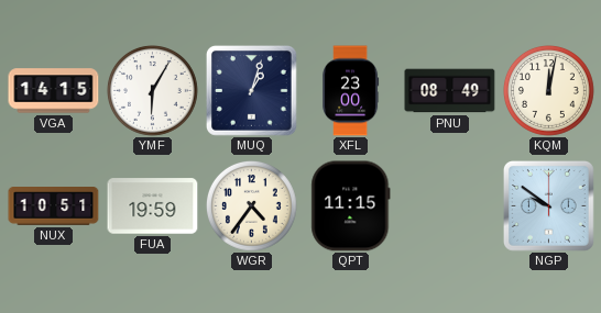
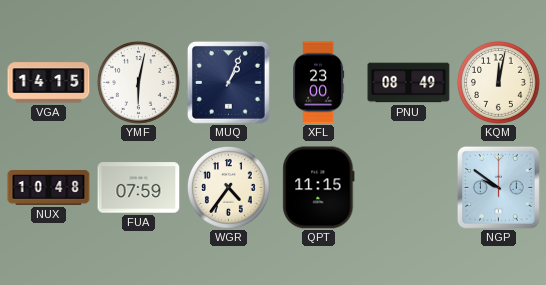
YMF: 6:05 -> 6:02 (138, 82)
MUQ: 1:03 -> 1:04 (228, 82)
NUX: 10:51 -> 10:48 (49, 188)
FUA: 19:59 -> 07:59 (139, 188)
